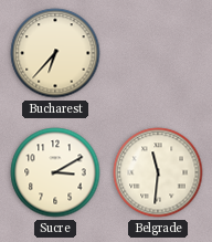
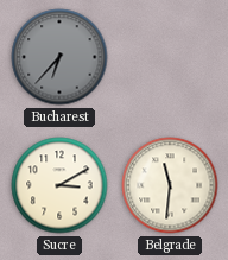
Bucharest dial: cream -> grey (59, 57)
